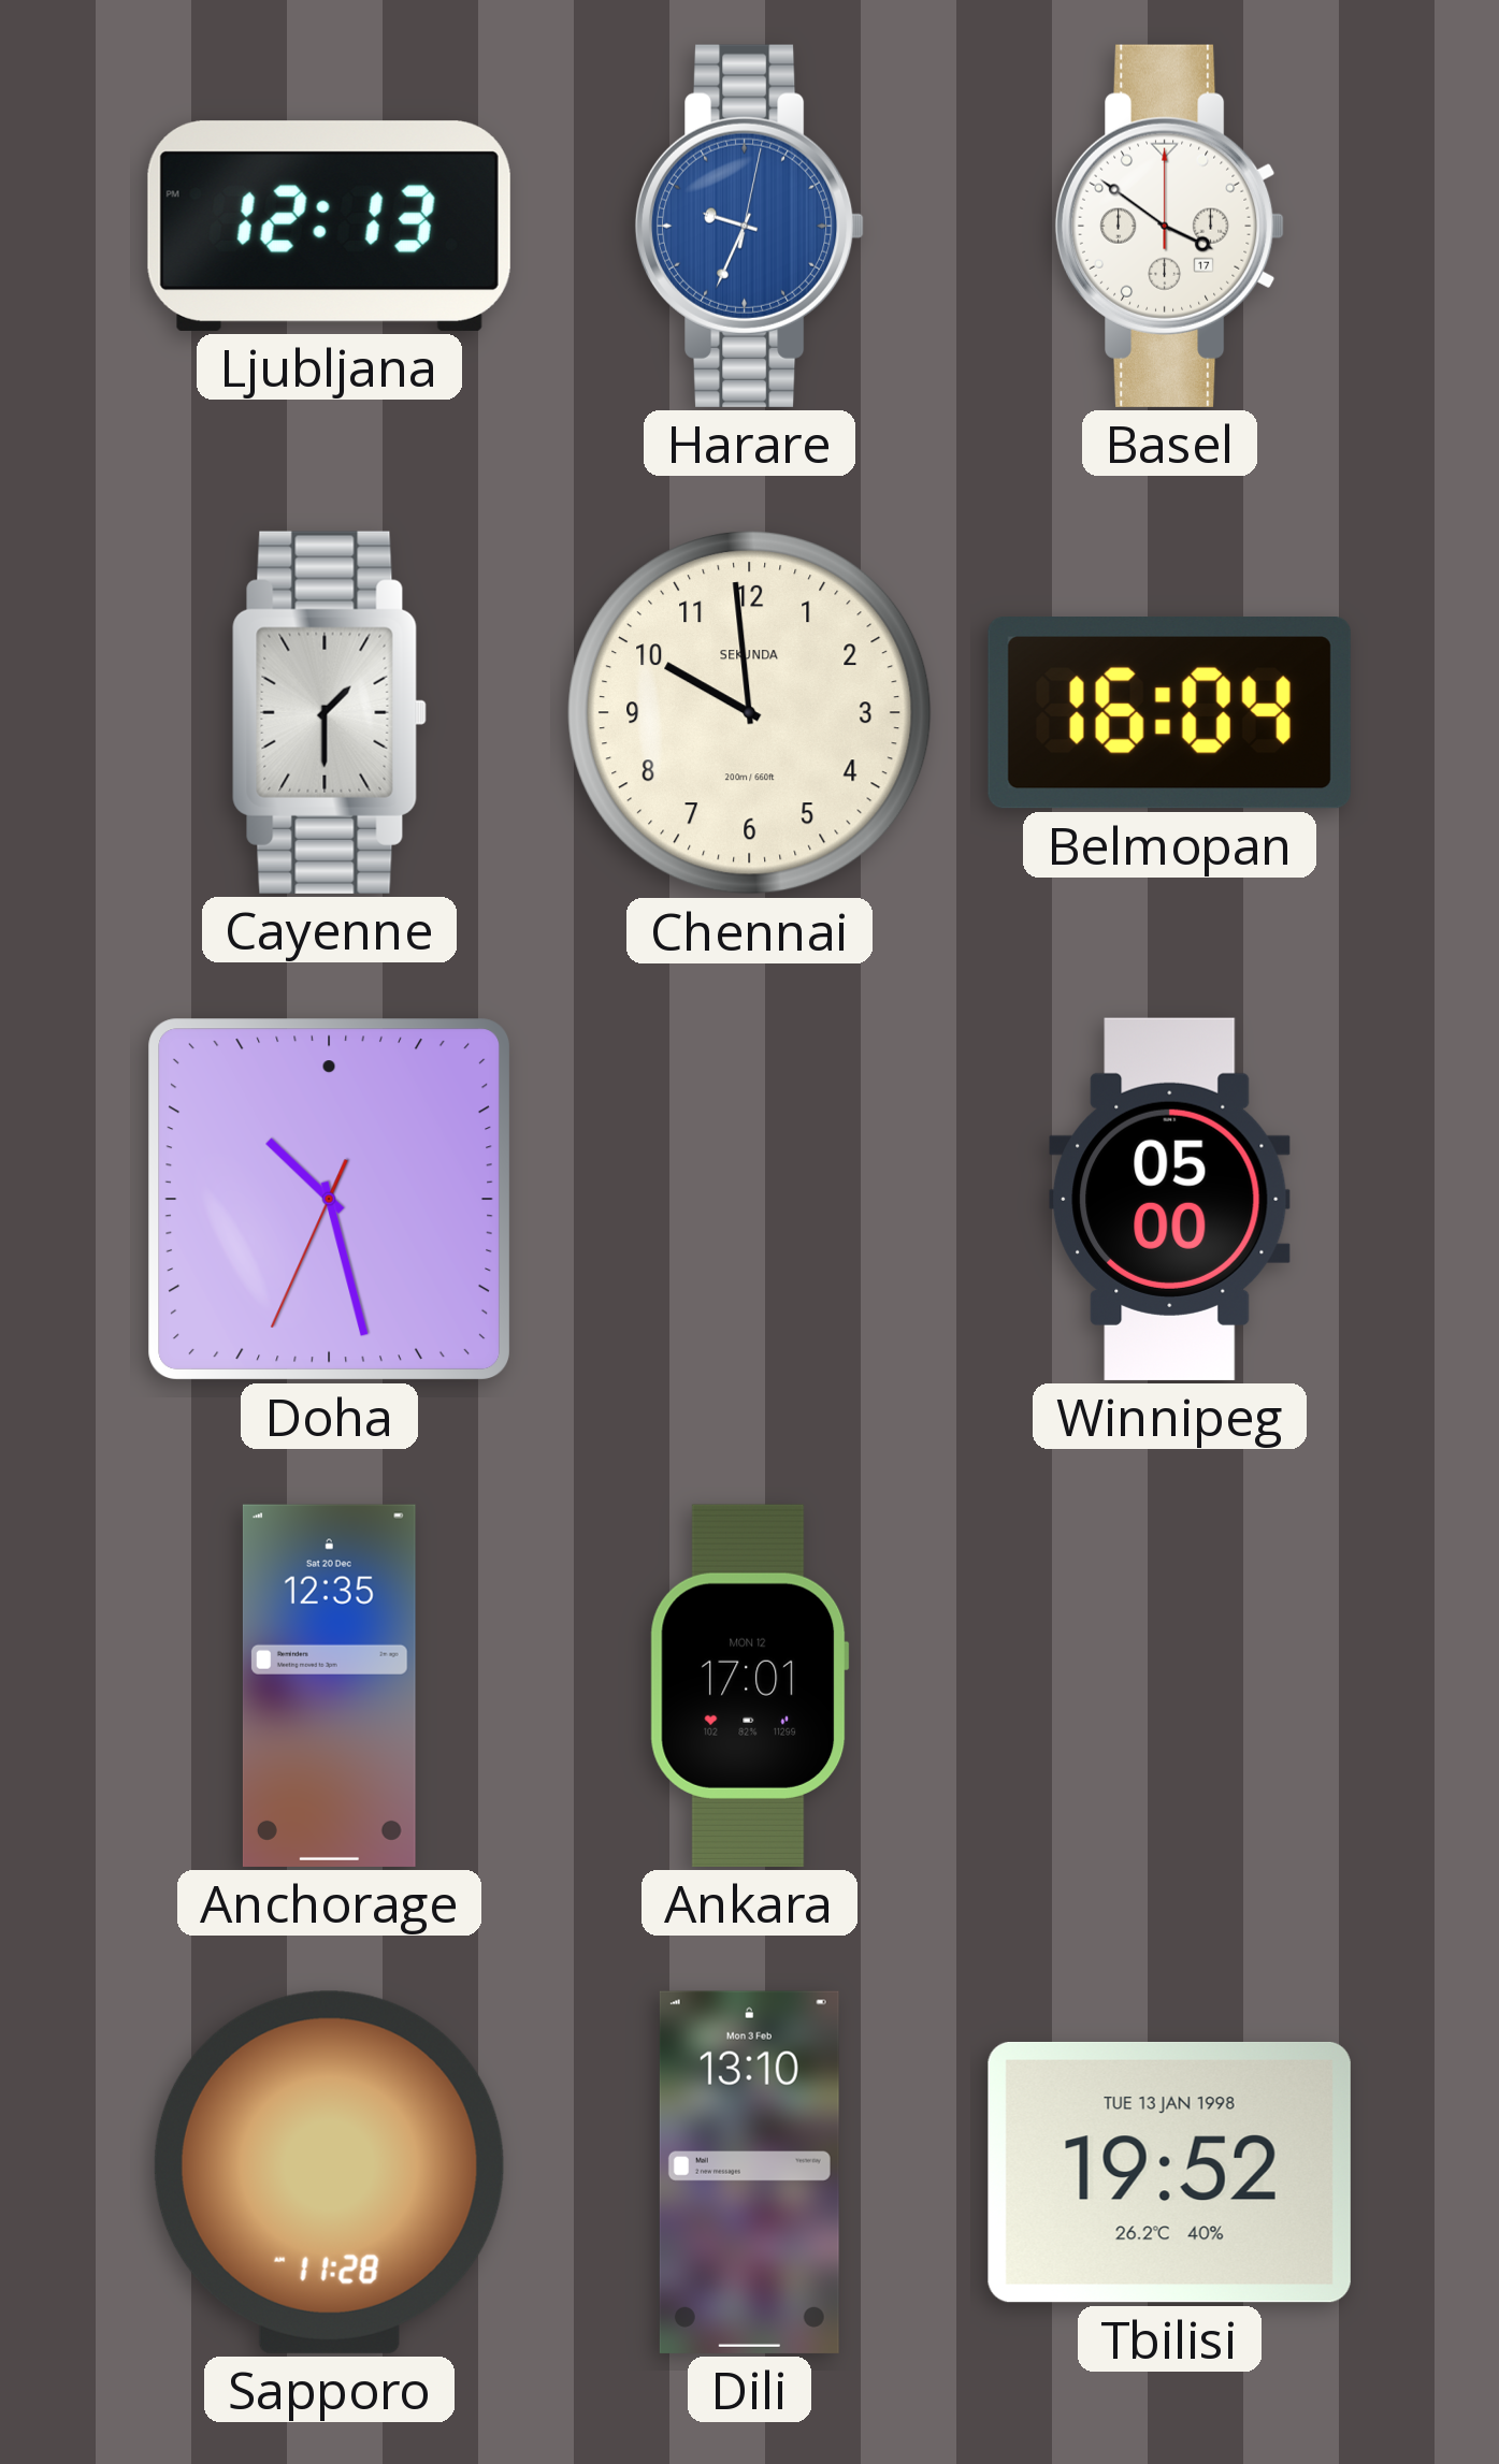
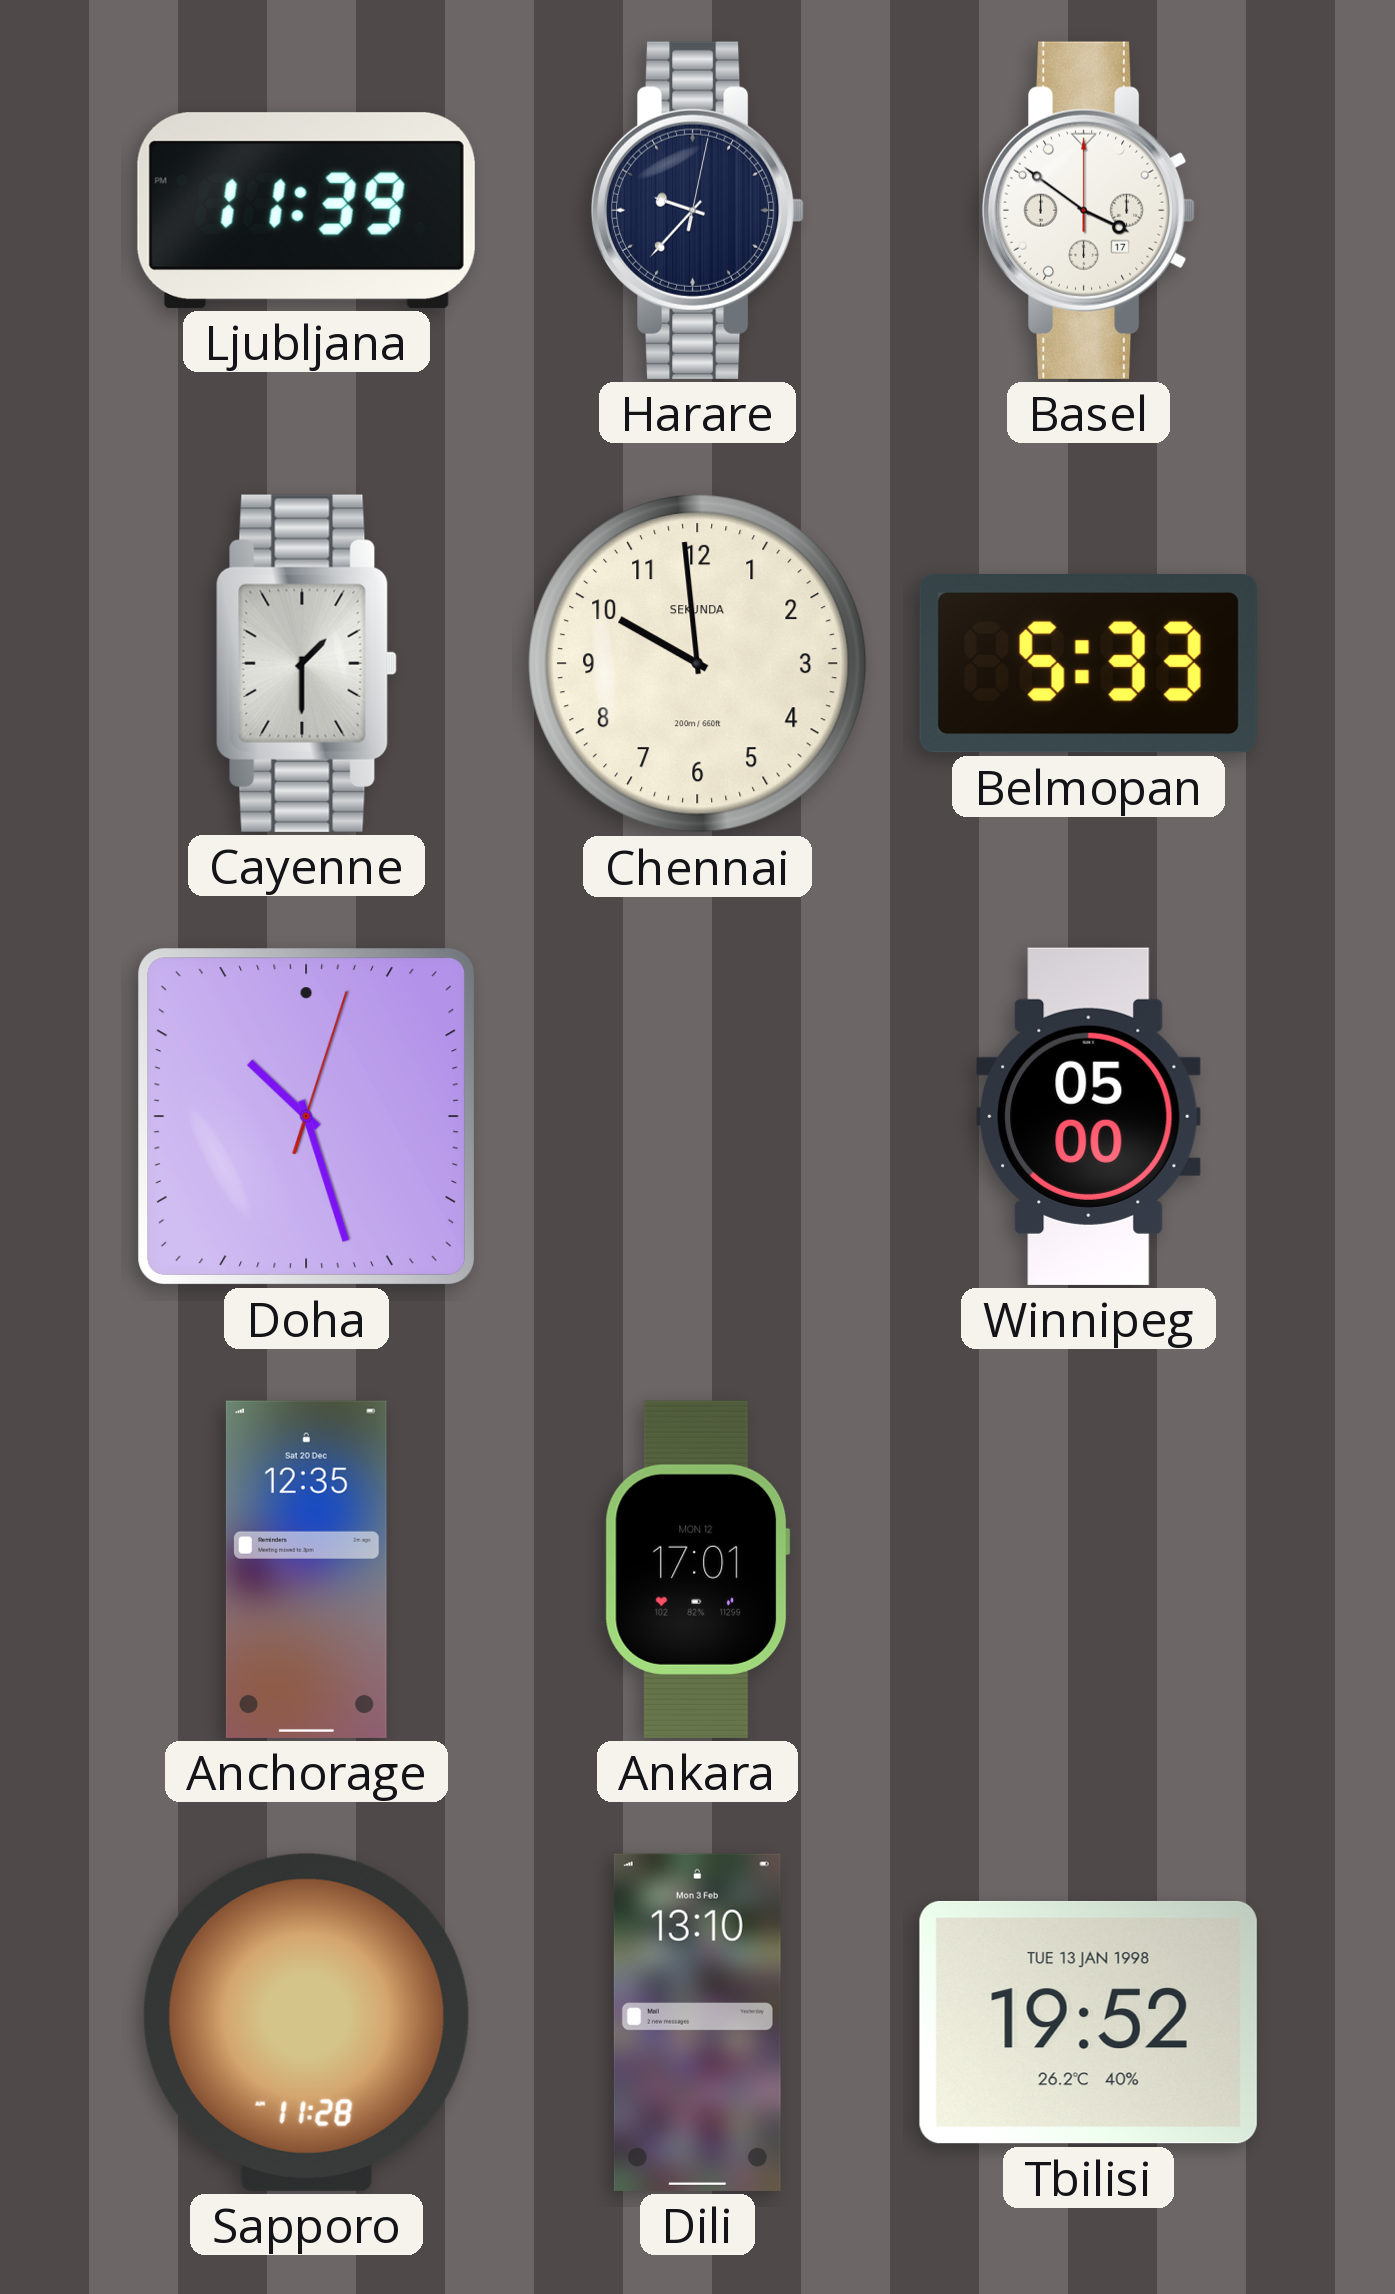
Ljubljana: 12:13 -> 11:39 (306, 210)
Harare: 9:34 -> 9:37 (698, 210)
Harare dial: blue -> navy (698, 210)
Belmopan: 16:04 -> 5:33 (1088, 664)
Doha: 10:27:34 -> 10:27:03 (306, 1116)
